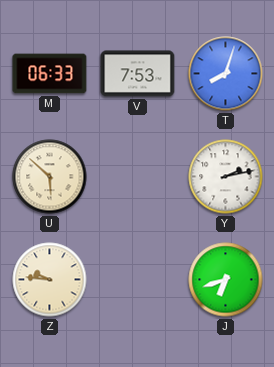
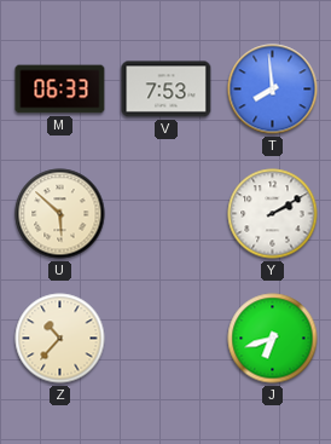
T: 8:03 -> 7:59 (273, 90)
Y: 2:13 -> 2:10 (273, 214)
Z: 9:46 -> 10:37 (60, 339)
